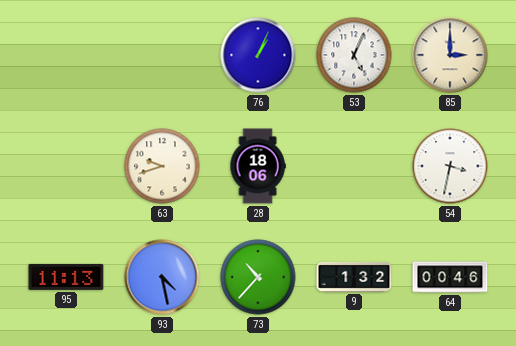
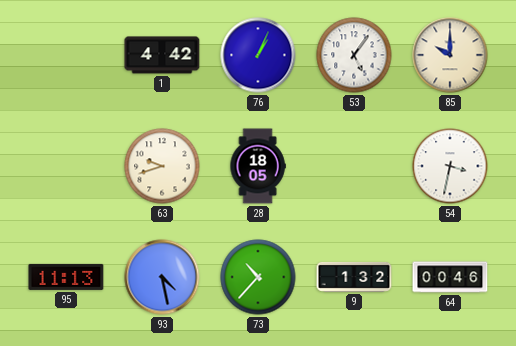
1: none -> 4:42 (162, 55)
53: 5:04 -> 5:06 (354, 55)
85: 3:00 -> 10:00 (450, 55)
28: 18:06 -> 18:05 (258, 166)
